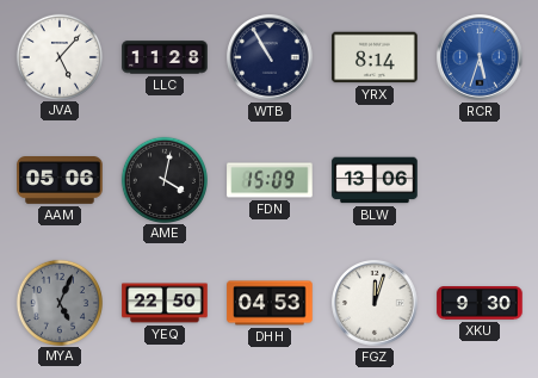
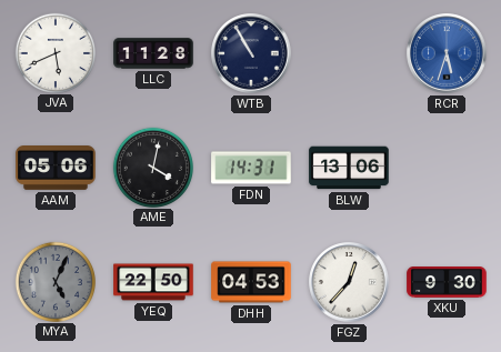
JVA: 5:07 -> 5:41 (54, 52)
YRX: 8:14 -> none (375, 57)
FDN: 15:09 -> 14:31 (251, 168)
FGZ: 12:03 -> 12:37 (349, 282)
